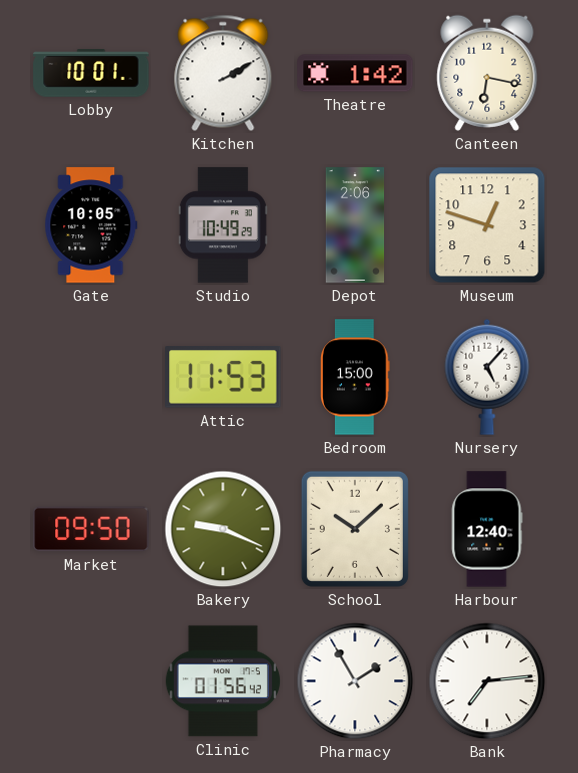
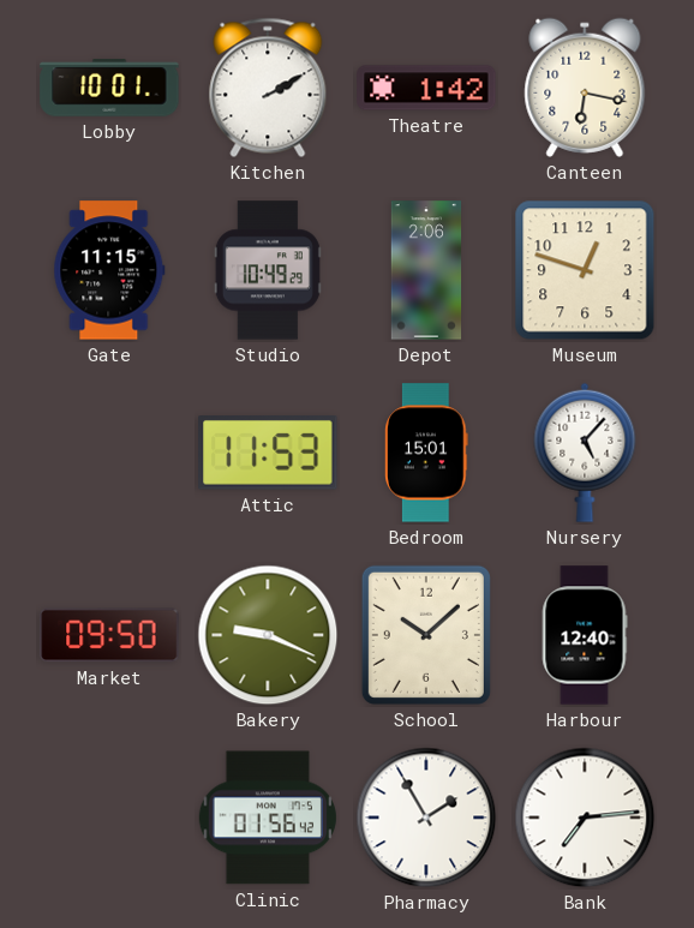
Gate: 10:05 -> 11:15 (109, 270)
Bedroom: 15:00 -> 15:01 (427, 453)
